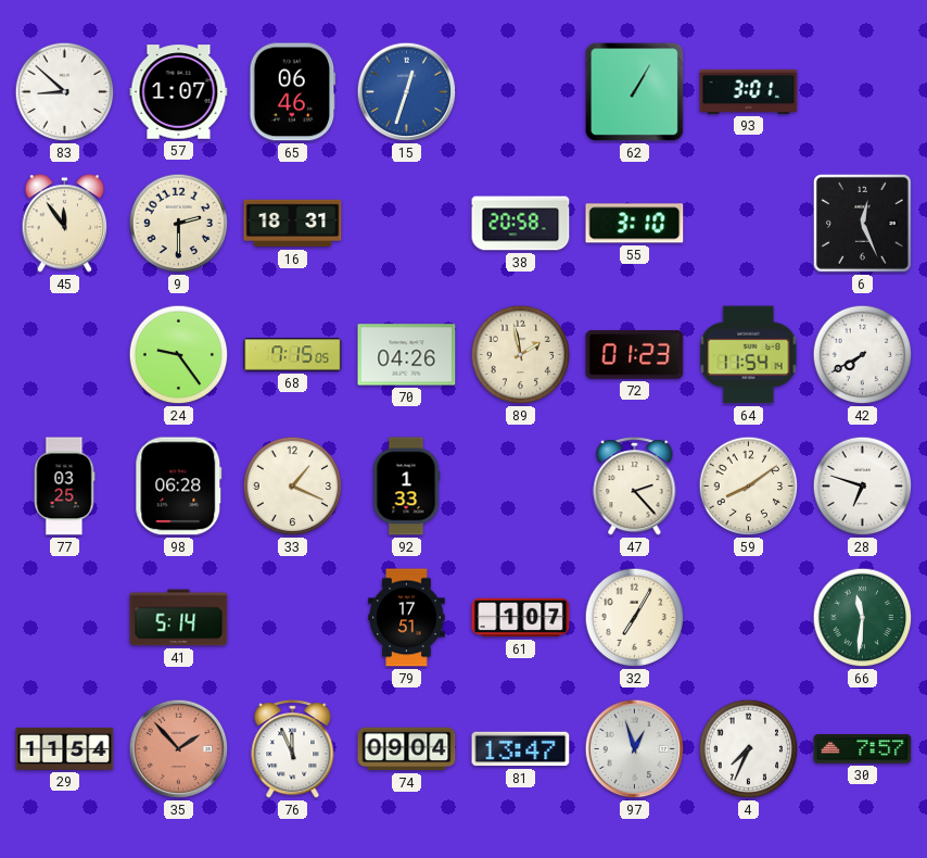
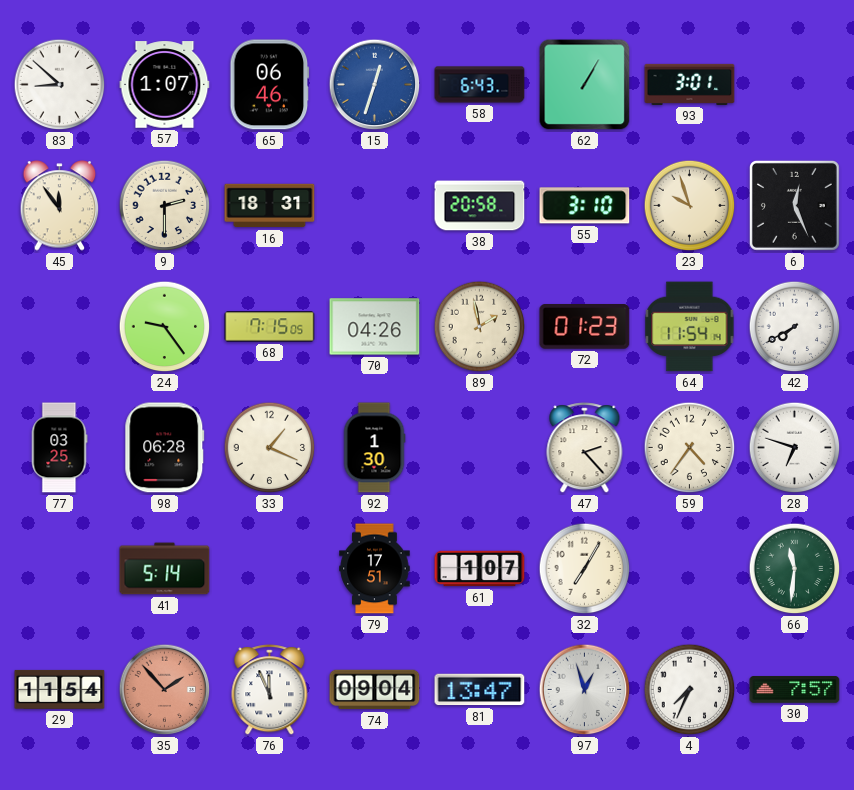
58: none -> 6:43 (480, 85)
23: none -> 9:57 (690, 206)
92: 1:33 -> 1:30 (374, 448)
59: 8:09 -> 4:36 (690, 448)
